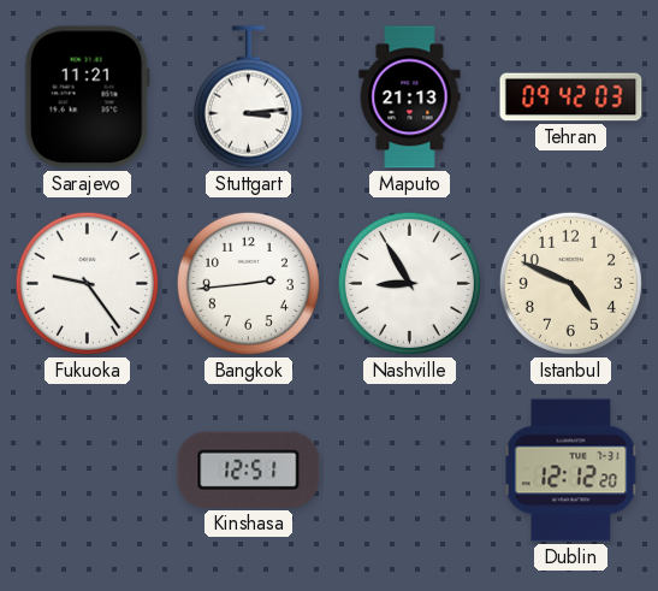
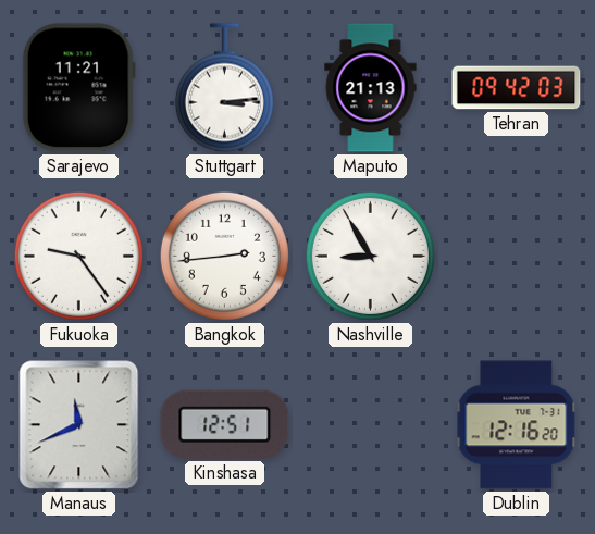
Istanbul: 4:49 -> none (570, 283)
Manaus: none -> 11:41 (79, 425)
Dublin: 12:12 -> 12:16 (517, 425)
